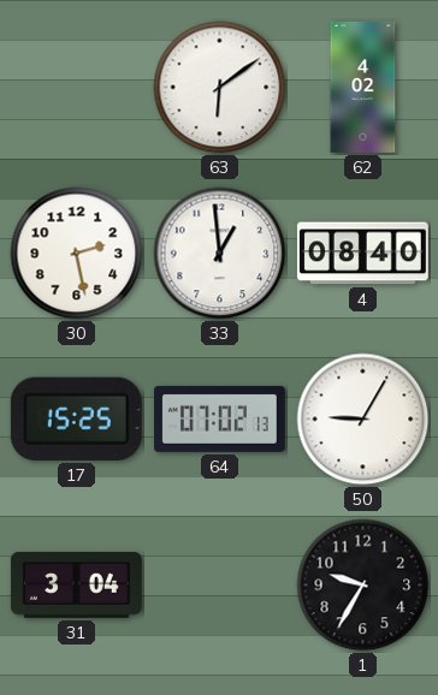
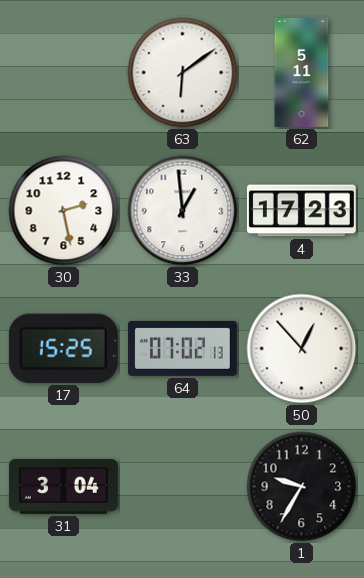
62: 4:02 -> 5:11 (302, 72)
4: 08:40 -> 17:23 (301, 211)
50: 9:05 -> 12:53 (302, 349)
